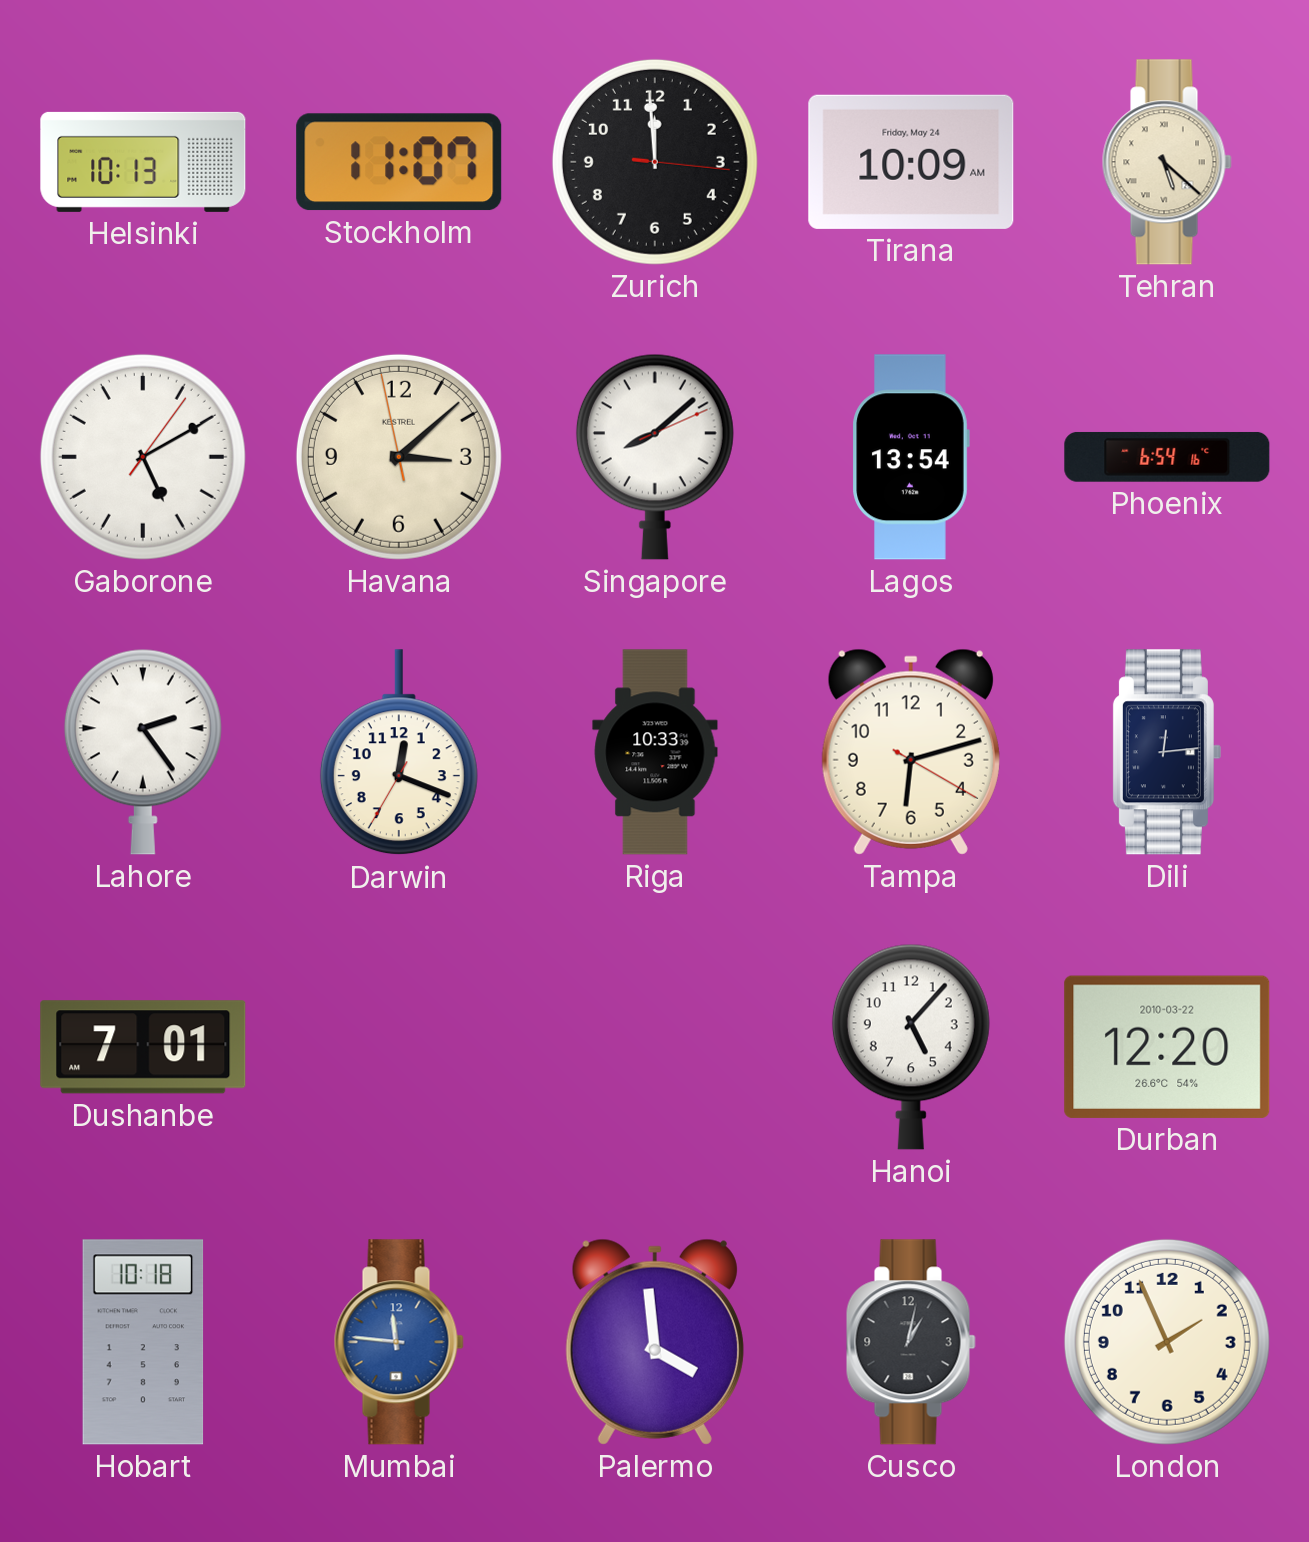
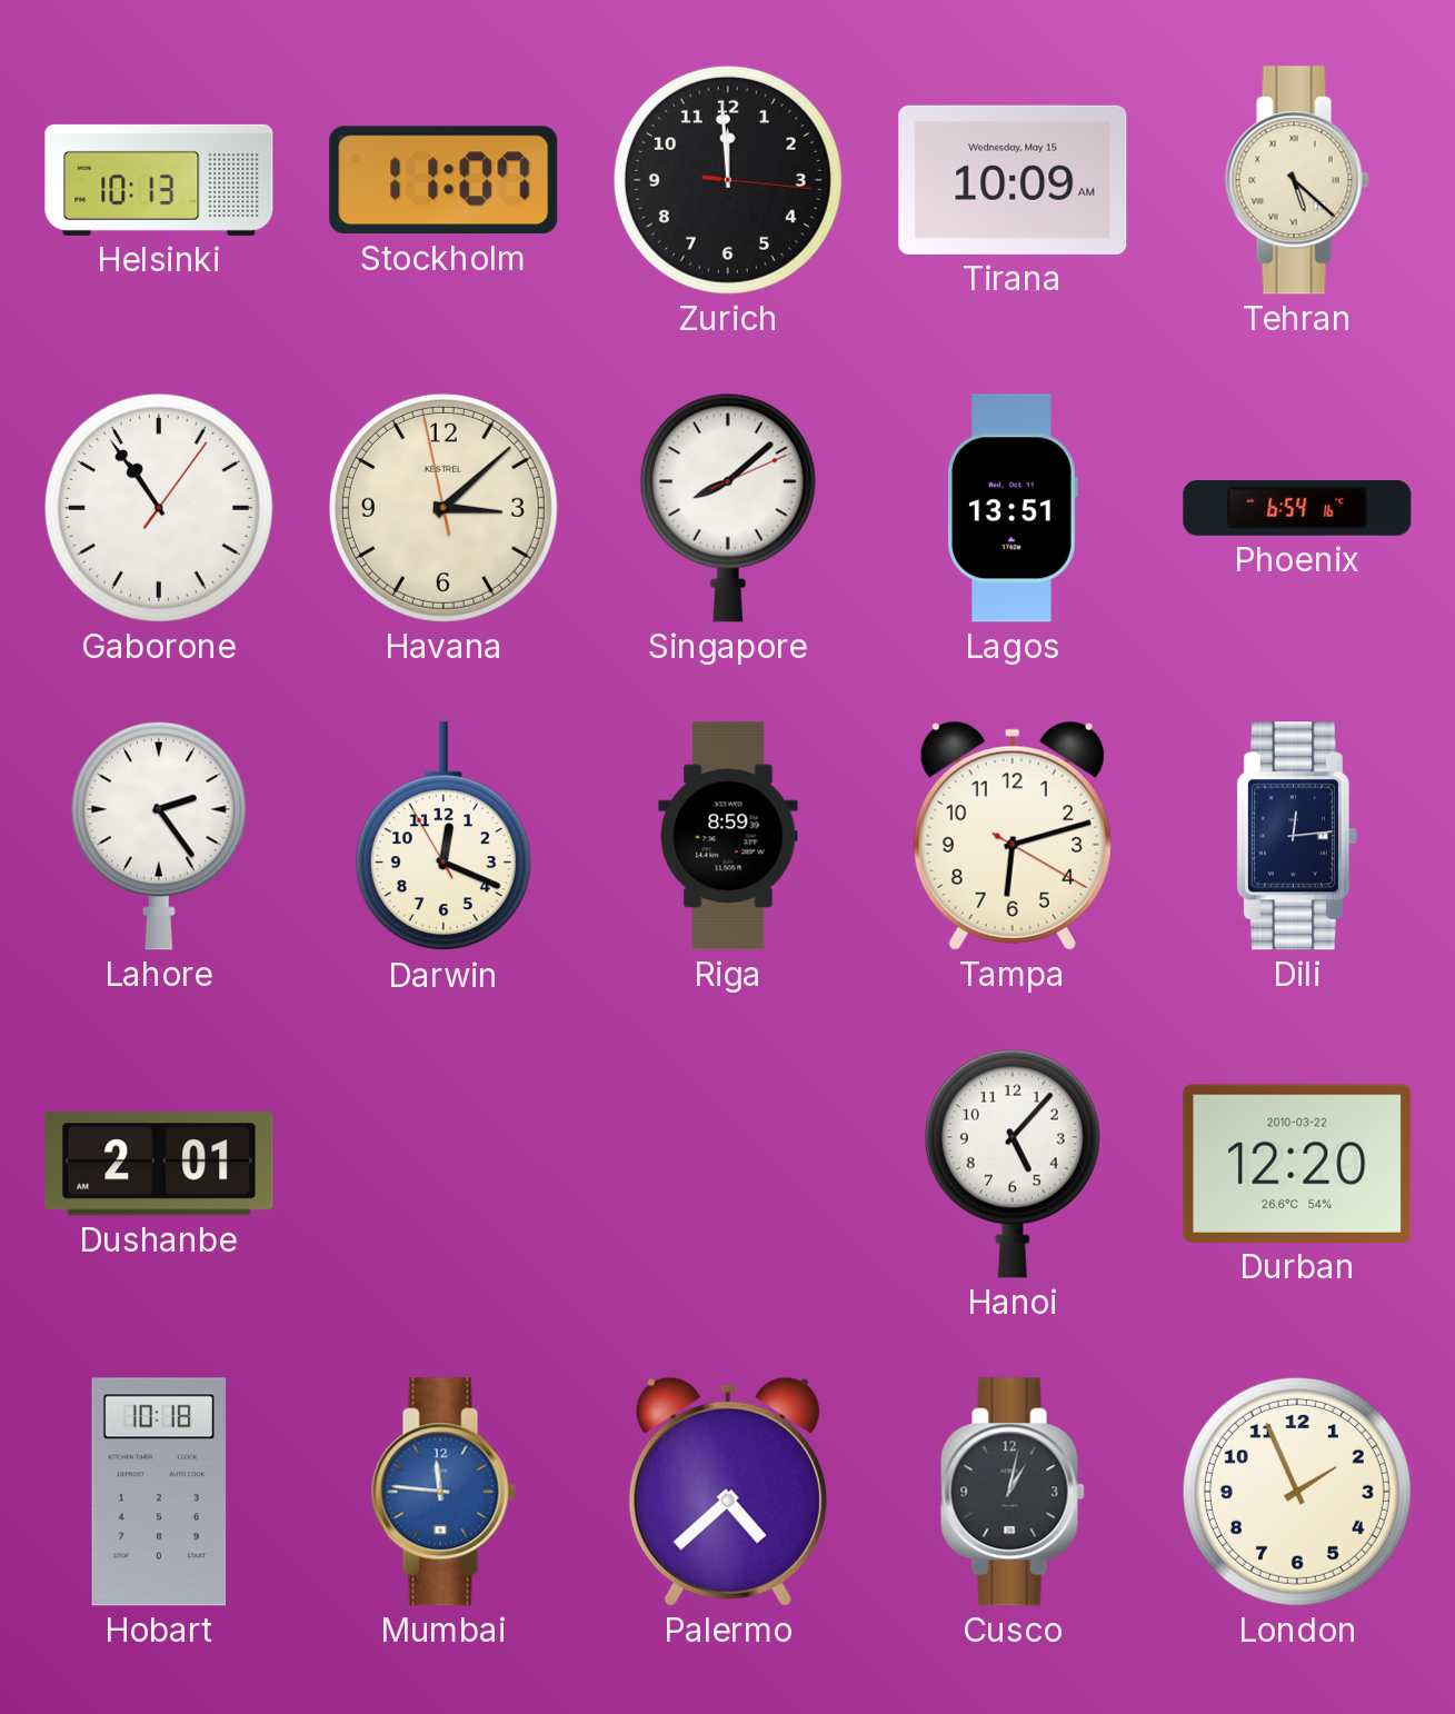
Tirana date: Friday, May 24 -> Wednesday, May 15 (1013, 180)
Gaborone: 5:10 -> 10:54 (159, 508)
Lagos: 13:54 -> 13:51 (1013, 508)
Darwin: 12:18:35 -> 12:18:55 (444, 837)
Riga: 10:33 -> 8:59 (728, 836)
Dushanbe: 7:01 -> 2:01 (159, 1164)
Palermo: 3:59 -> 4:38 (728, 1492)
